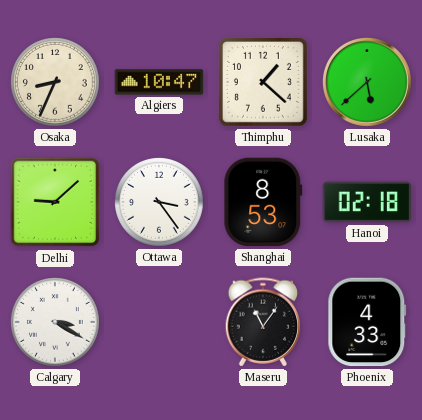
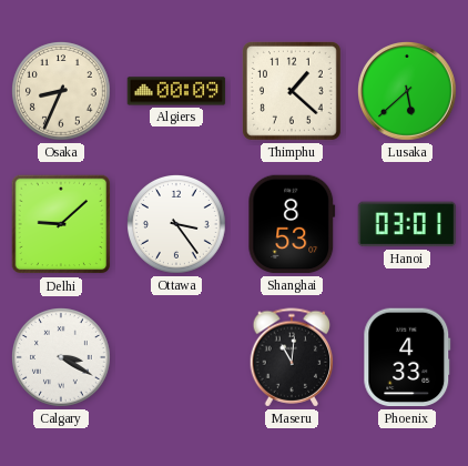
Algiers: 10:47 -> 00:09 (176, 91)
Hanoi: 02:18 -> 03:01 (407, 224)
Maseru: 11:06 -> 11:01 (292, 357)
